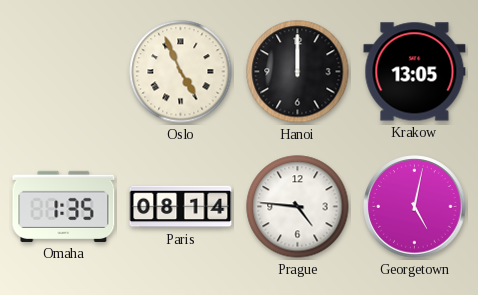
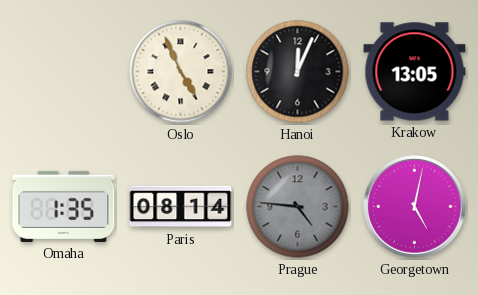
Hanoi: 12:00 -> 12:04 (298, 72)
Prague dial: white -> grey (298, 207)
